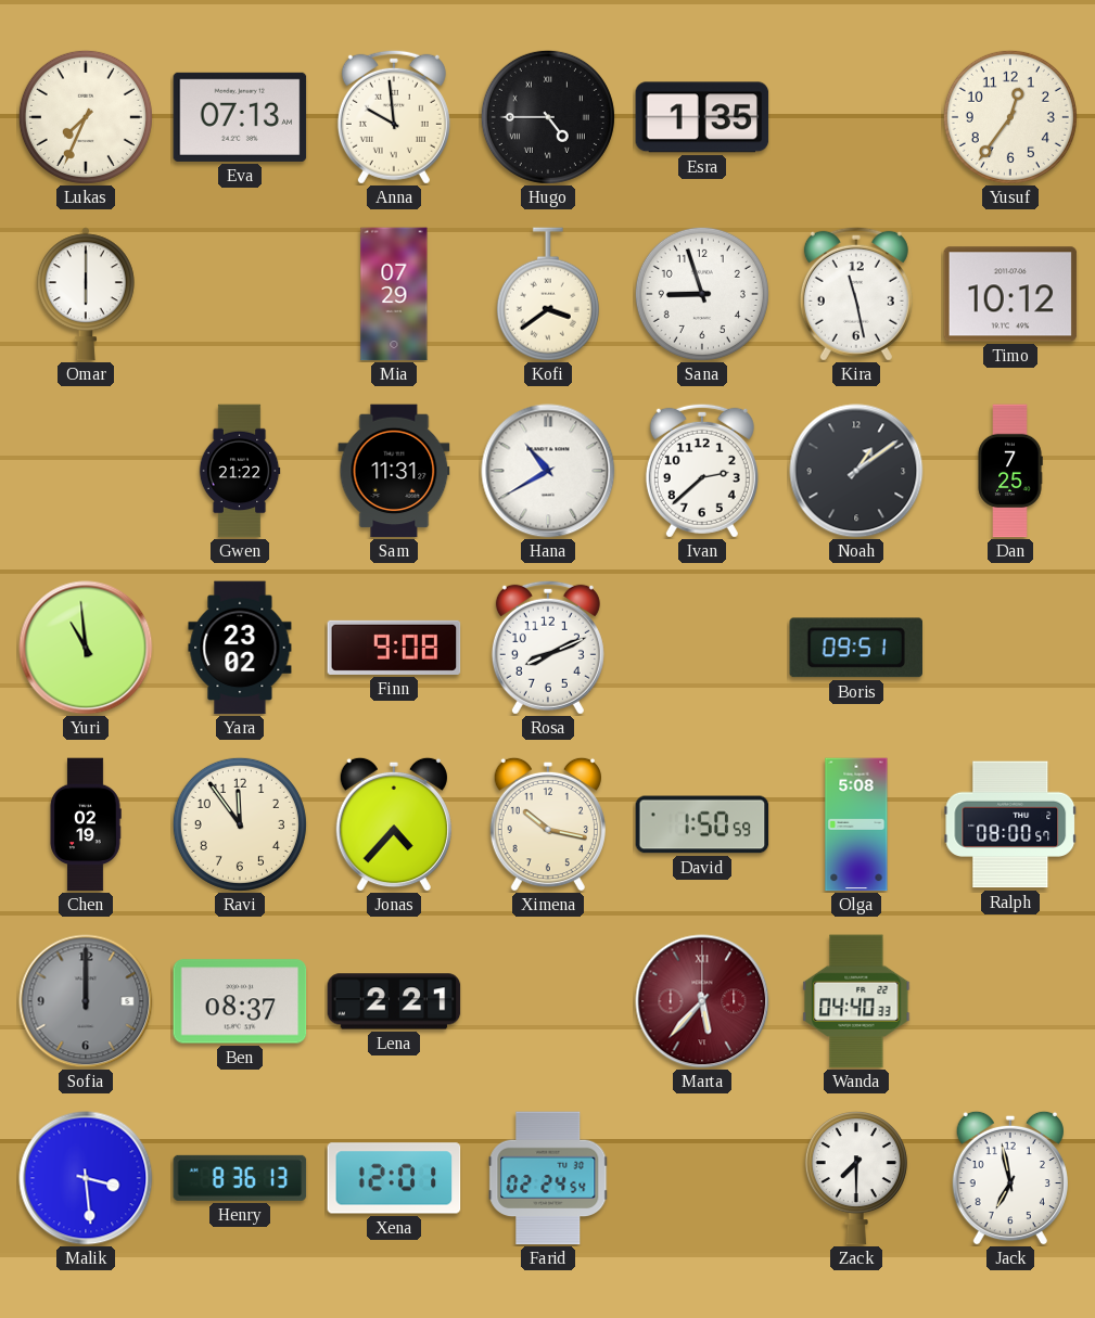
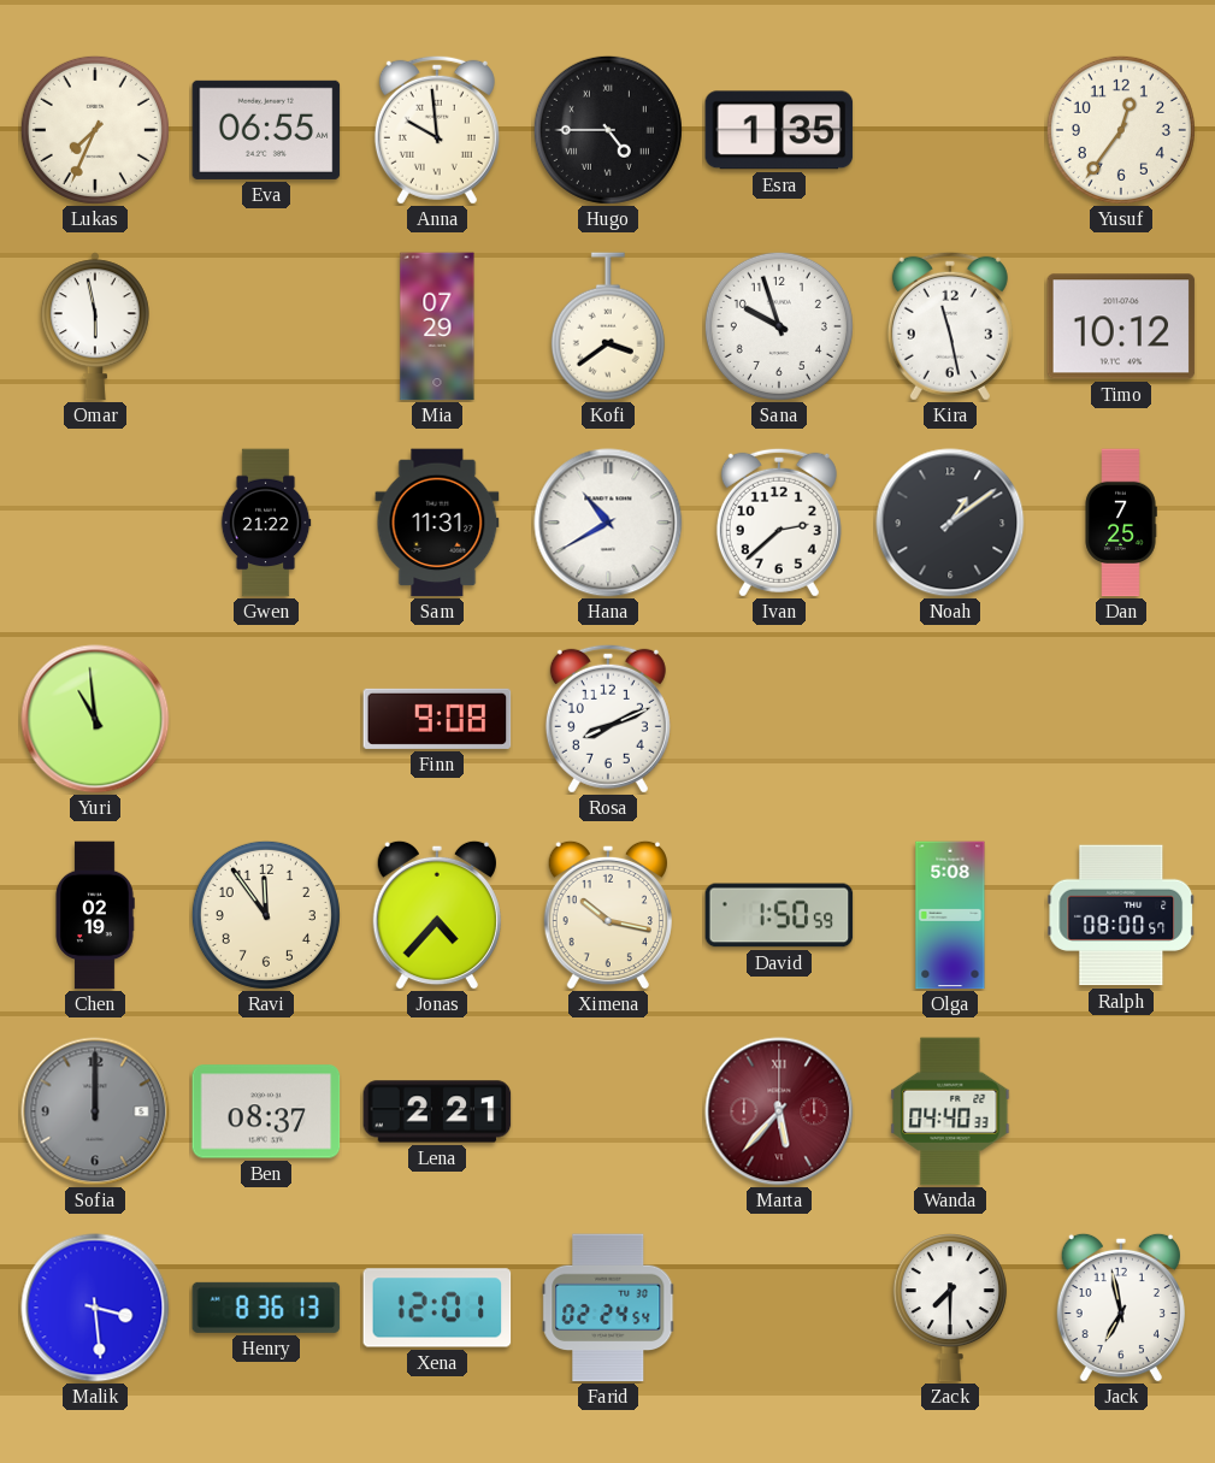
Eva: 07:13 -> 06:55 (266, 130)
Omar: 6:00 -> 5:58 (95, 326)
Sana: 8:57 -> 9:57 (779, 326)
Yara: 23:02 -> none (240, 648)
Boris: 09:51 -> none (855, 648)
